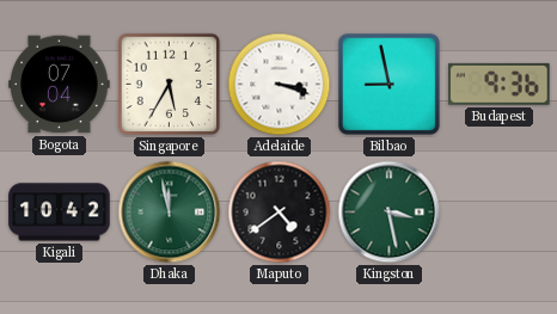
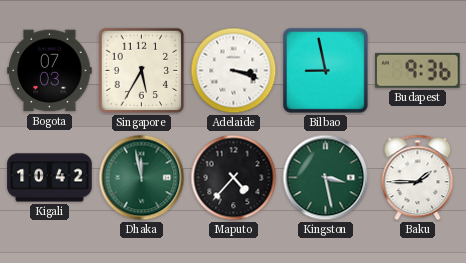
Bogota: 07:04 -> 07:03 (50, 71)
Maputo: 4:39 -> 4:37 (234, 178)
Baku: none -> 1:45 (418, 178)
